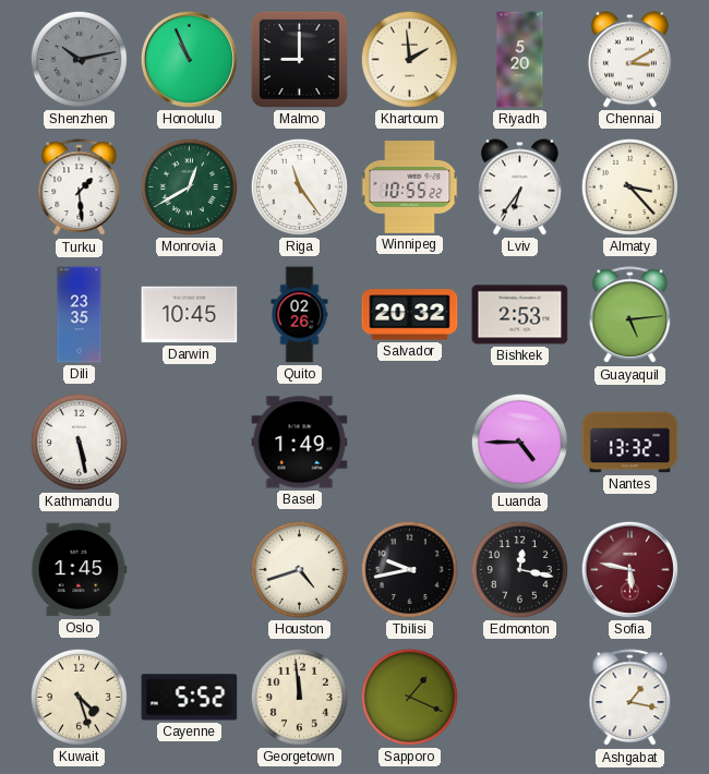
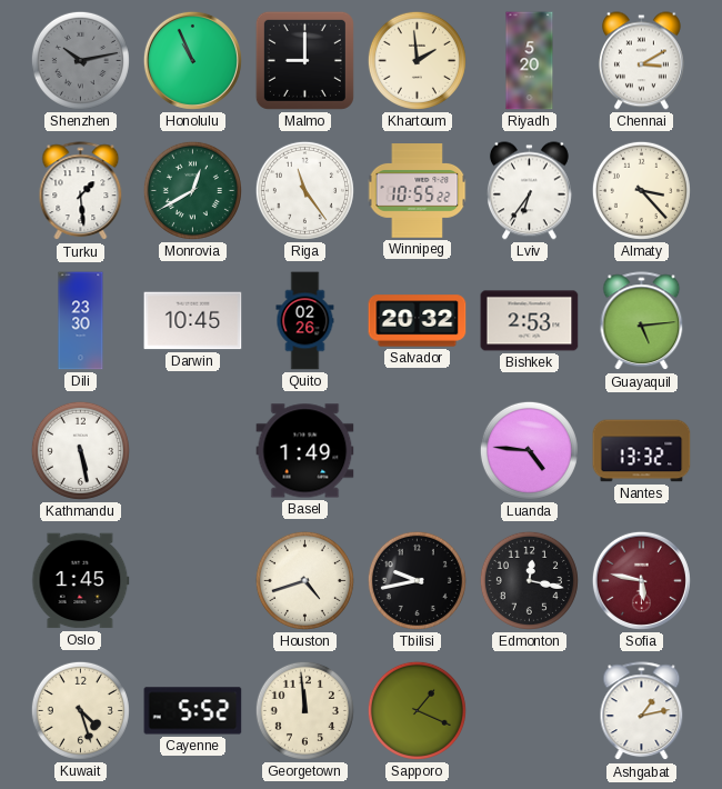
Dili: 23:35 -> 23:30 (81, 321)
Luanda: 4:45 -> 4:46 (529, 450)
Ashgabat: 1:17 -> 1:13 (642, 711)
